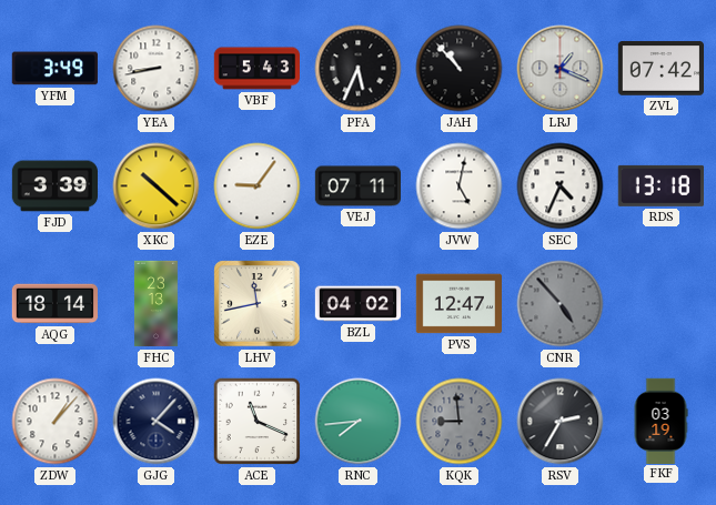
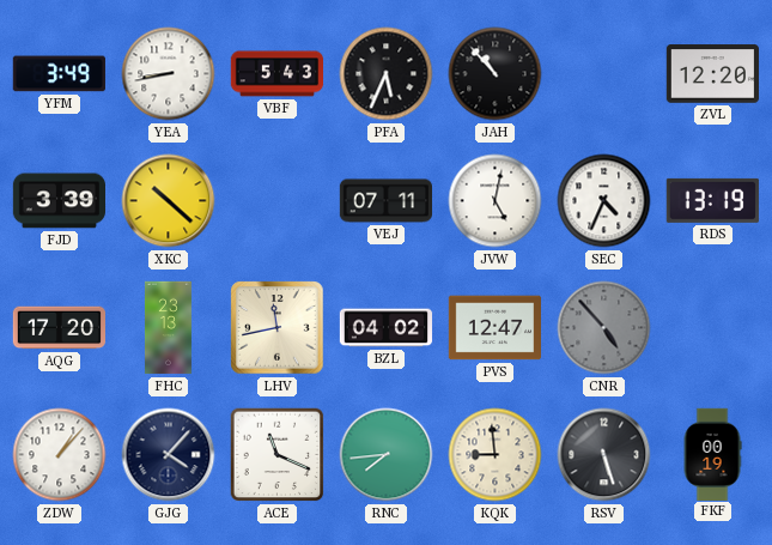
LRJ: 1:19 -> none (561, 69)
ZVL: 07:42 -> 12:20 (712, 74)
EZE: 9:06 -> none (258, 186)
RDS: 13:18 -> 13:19 (712, 200)
AQG: 18:14 -> 17:20 (59, 328)
KQK dial: grey -> cream (496, 455)
RSV: 2:35 -> 5:27 (604, 455)
FKF: 03:19 -> 00:19 (712, 454)
